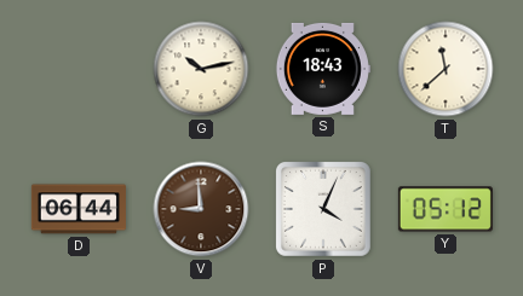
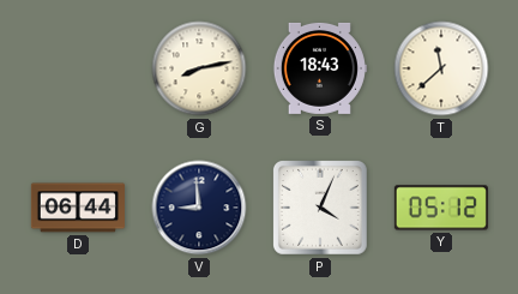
G: 10:13 -> 8:13 (199, 68)
V dial: brown -> navy (199, 208)
